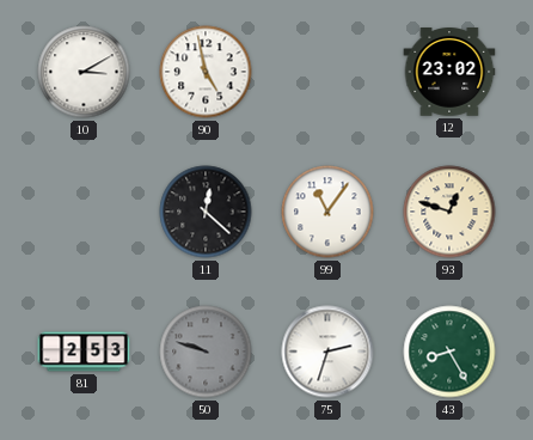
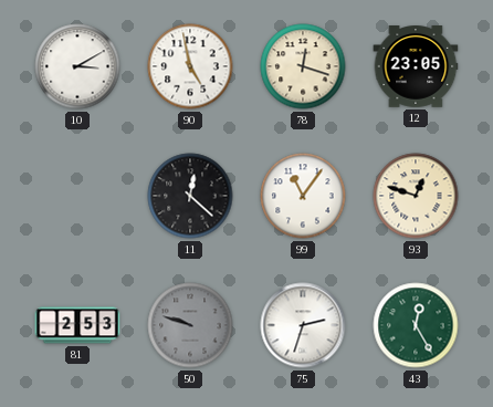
78: none -> 12:18 (303, 66)
12: 23:02 -> 23:05 (416, 67)
43: 8:25 -> 12:25 (416, 325)
